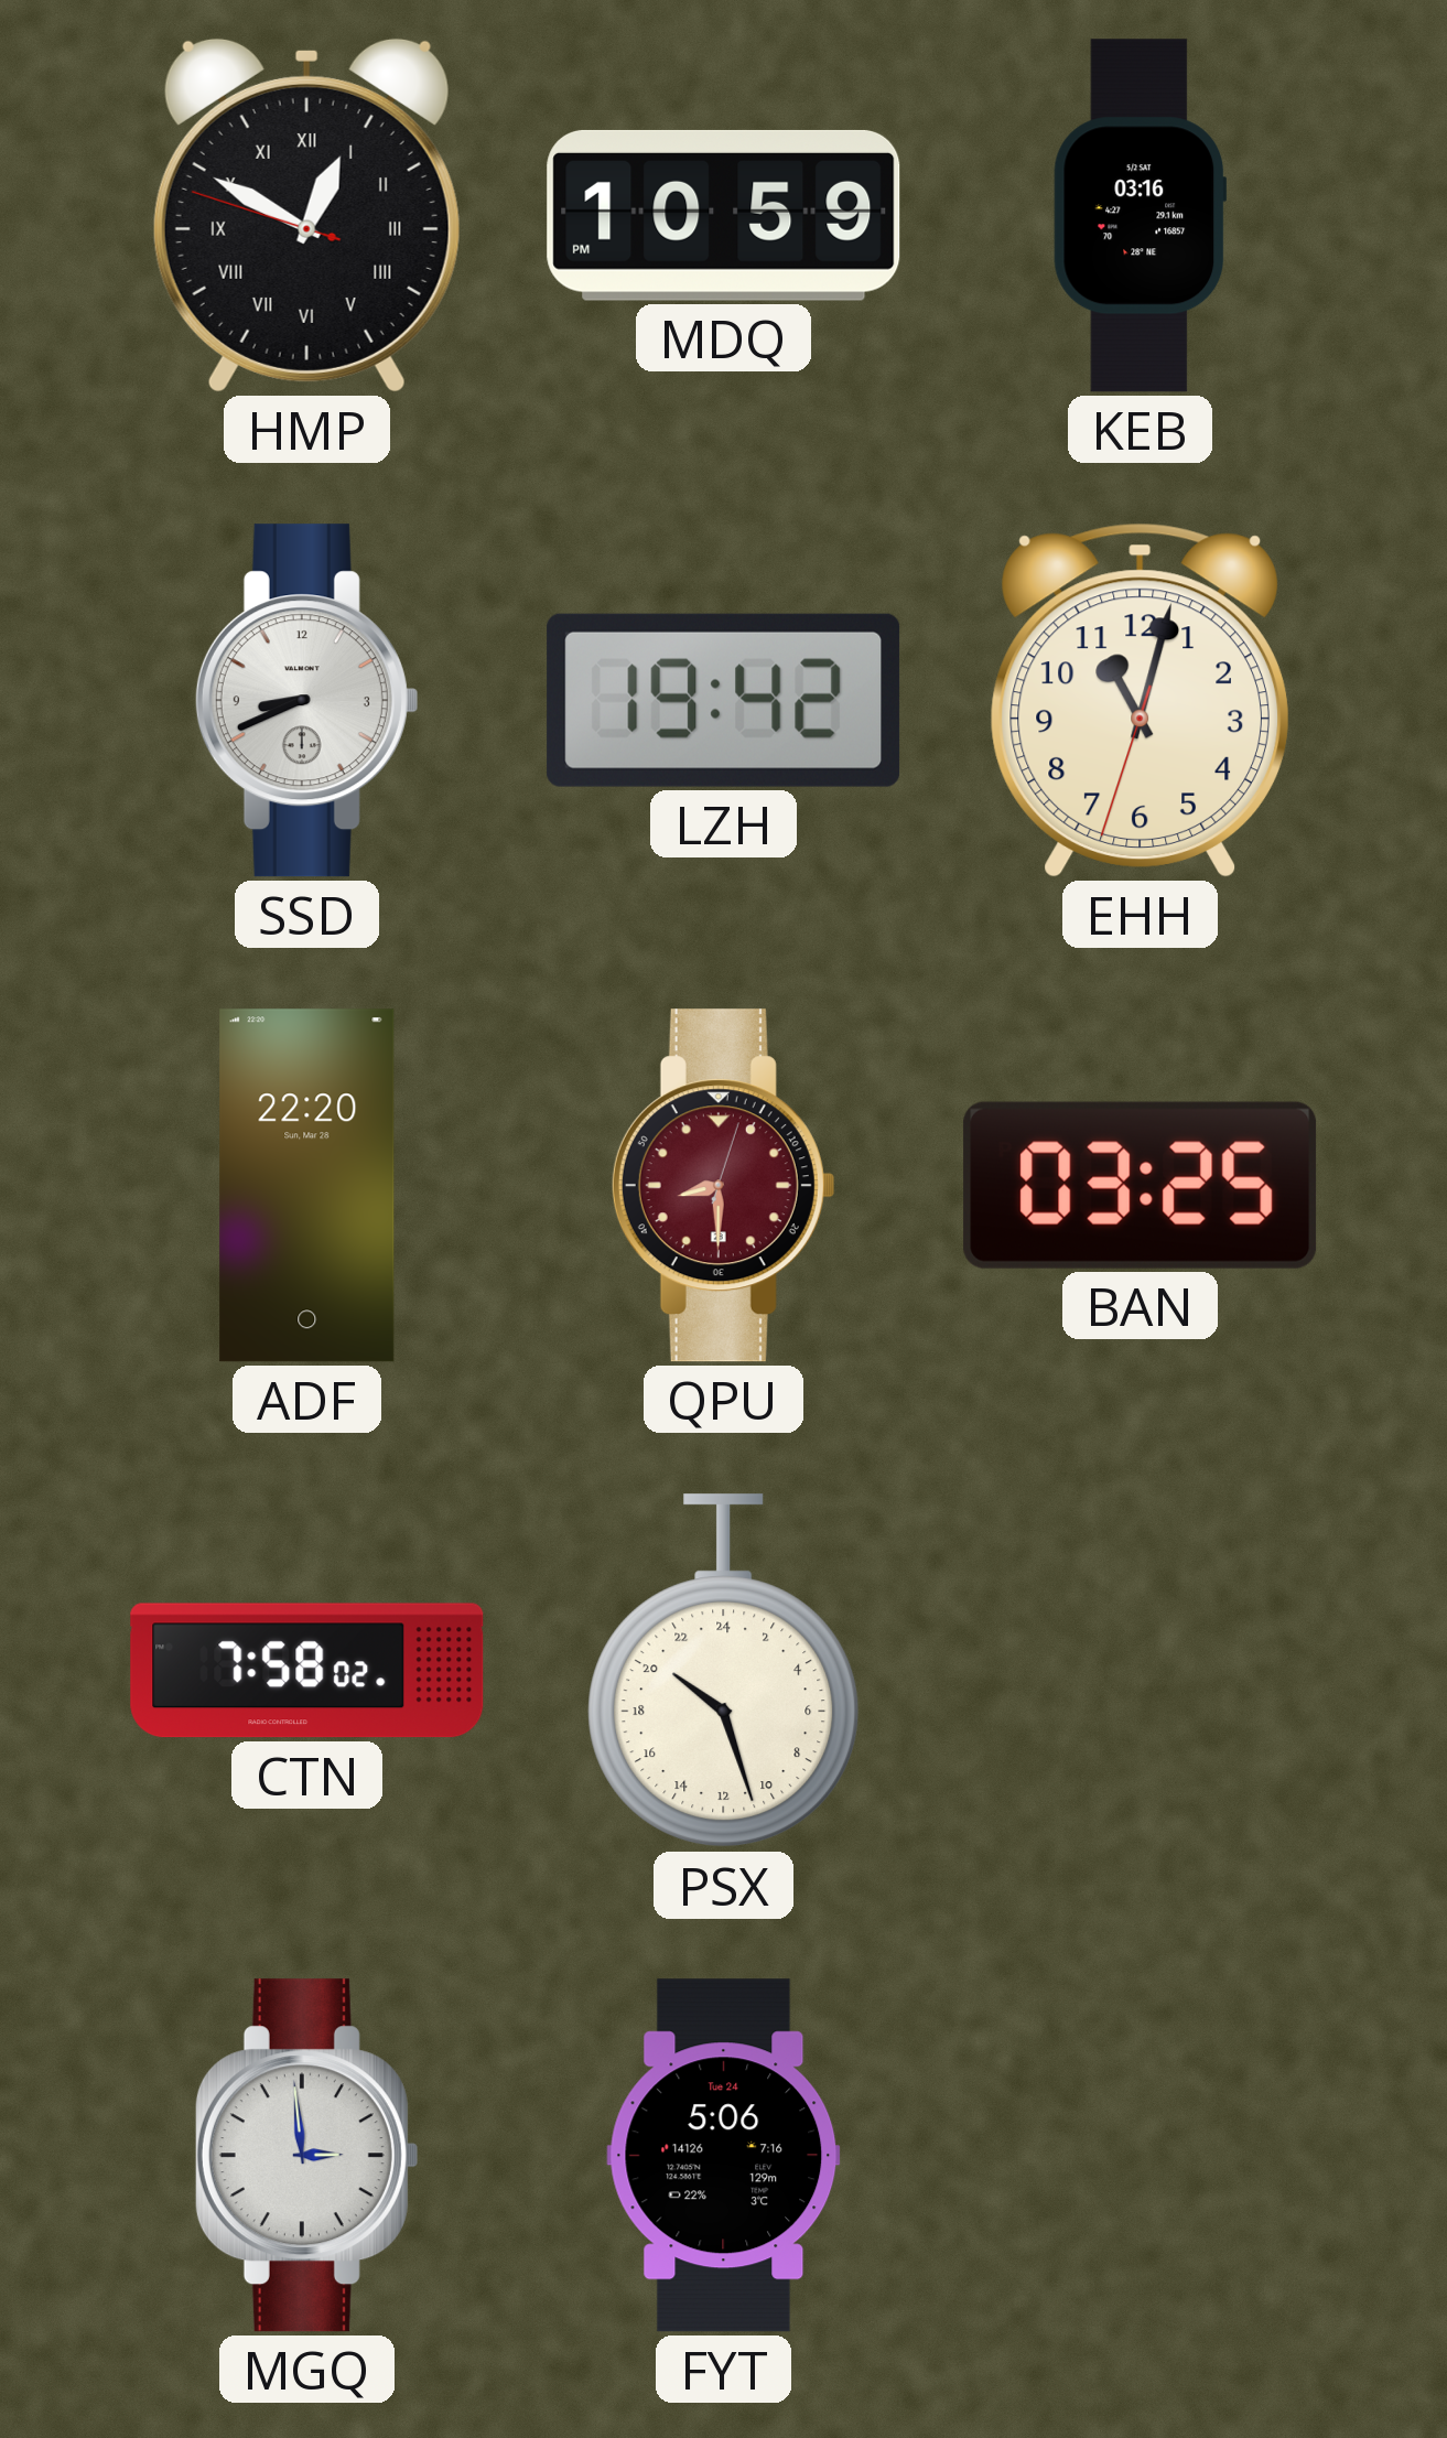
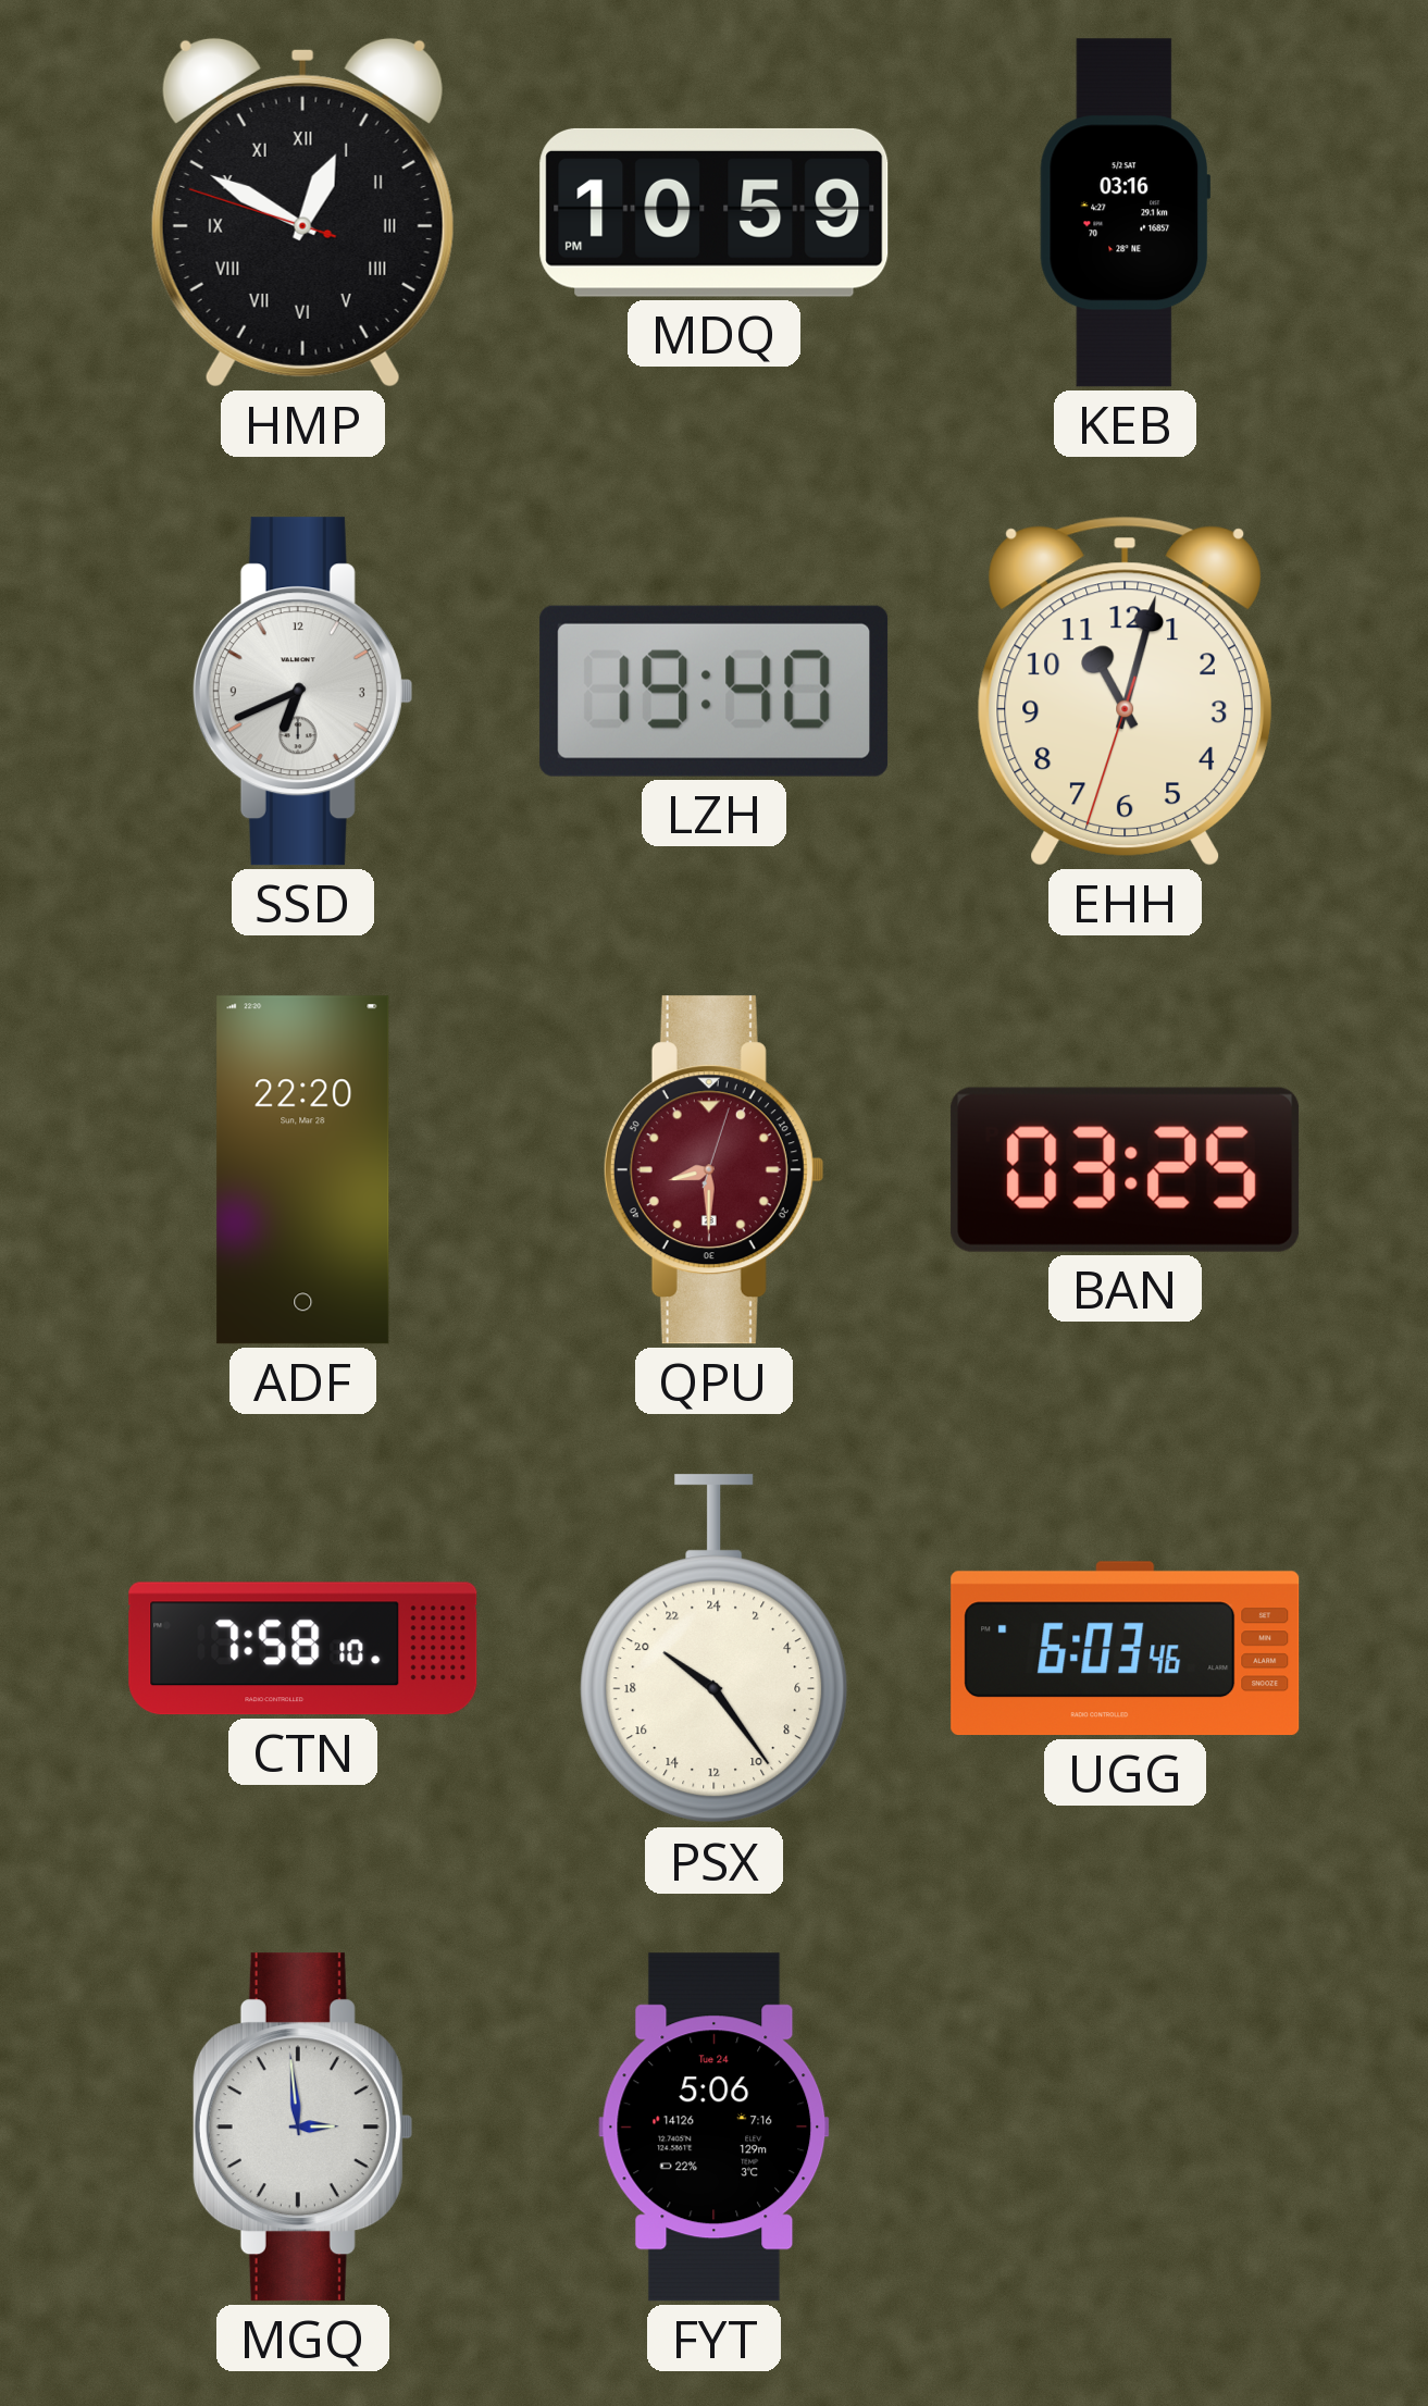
SSD: 8:41 -> 6:41 (302, 692)
LZH: 19:42 -> 19:40 (715, 691)
CTN: 7:58:02 -> 7:58:10 (303, 1649)
PSX: 20:27 -> 20:24 (715, 1649)
UGG: none -> 6:03 (1126, 1649)
